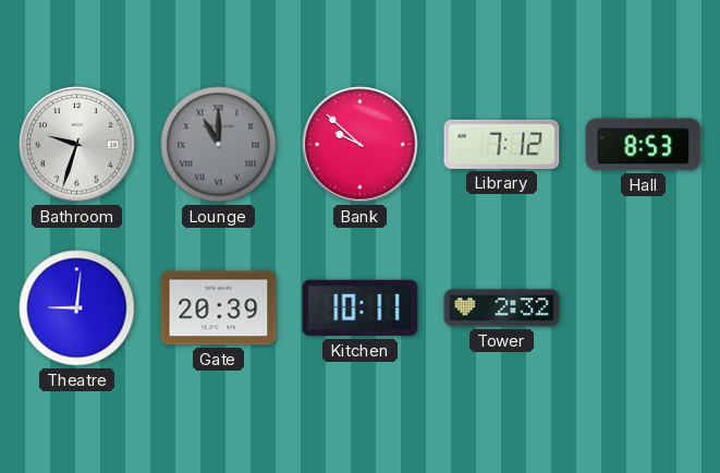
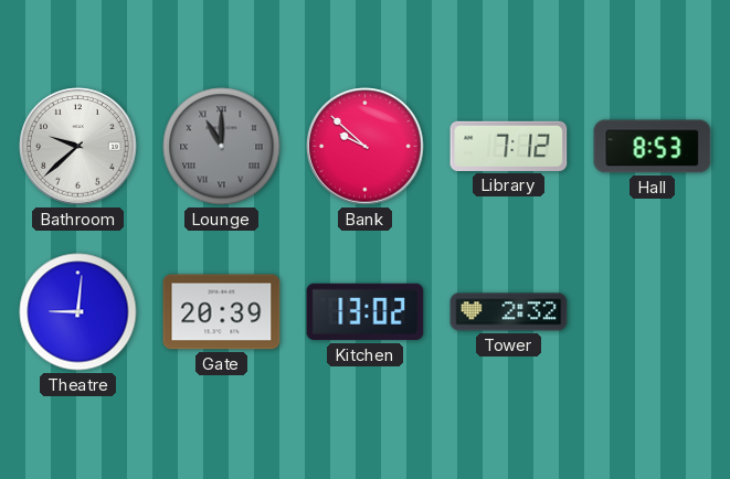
Bathroom: 9:33 -> 9:38 (78, 147)
Kitchen: 10:11 -> 13:02 (366, 312)
